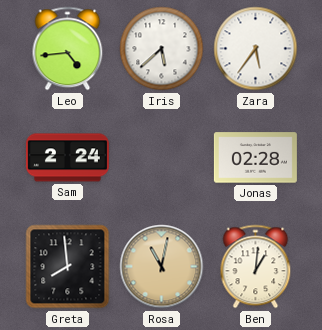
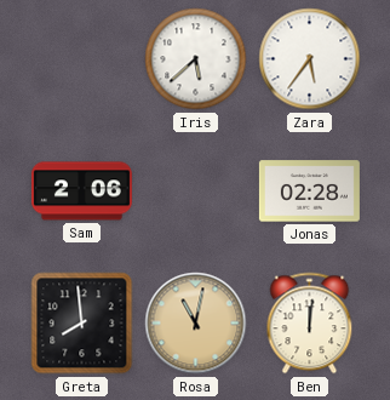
Leo: 4:44 -> none (68, 49)
Sam: 2:24 -> 2:06 (81, 192)
Ben: 1:01 -> 12:01 (310, 324)
